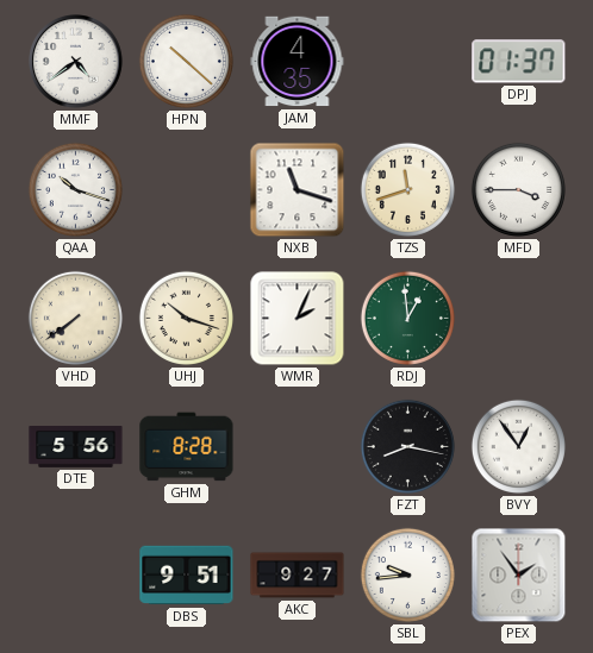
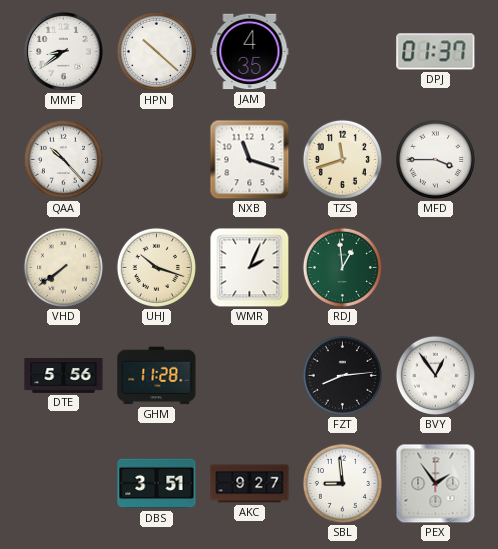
MMF: 4:39 -> 8:39 (64, 52)
QAA: 10:18 -> 10:23 (63, 159)
GHM: 8:28 -> 11:28 (157, 376)
FZT: 8:17 -> 8:14 (342, 375)
DBS: 9:51 -> 3:51 (157, 484)
SBL: 9:44 -> 8:59 (342, 483)
